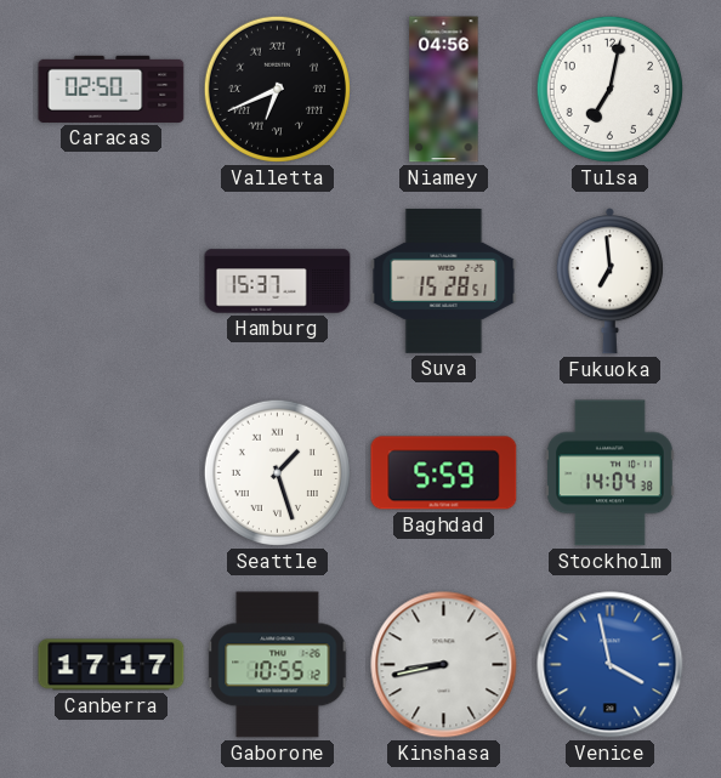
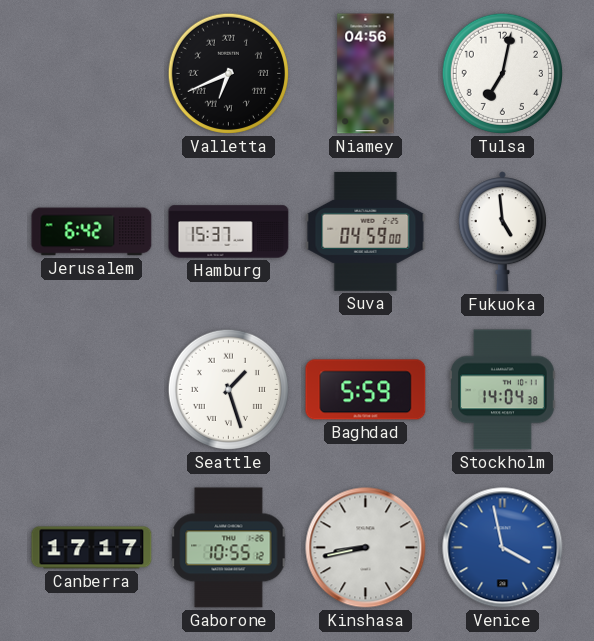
Caracas: 02:50 -> none (112, 89)
Jerusalem: none -> 6:42 (92, 232)
Suva: 15:28 -> 04:59 (366, 231)
Fukuoka: 6:59 -> 4:59 (502, 232)
